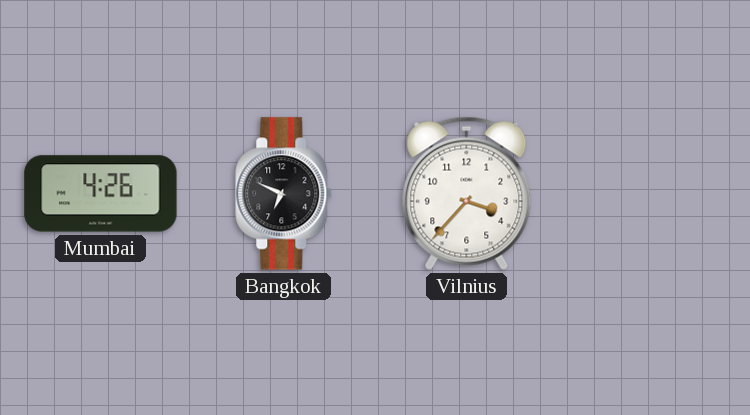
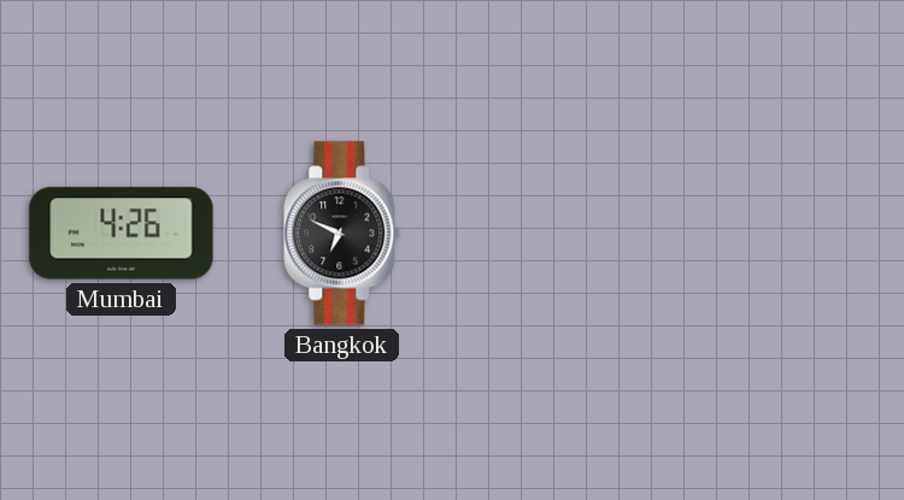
Vilnius: 3:37 -> none (467, 193)
